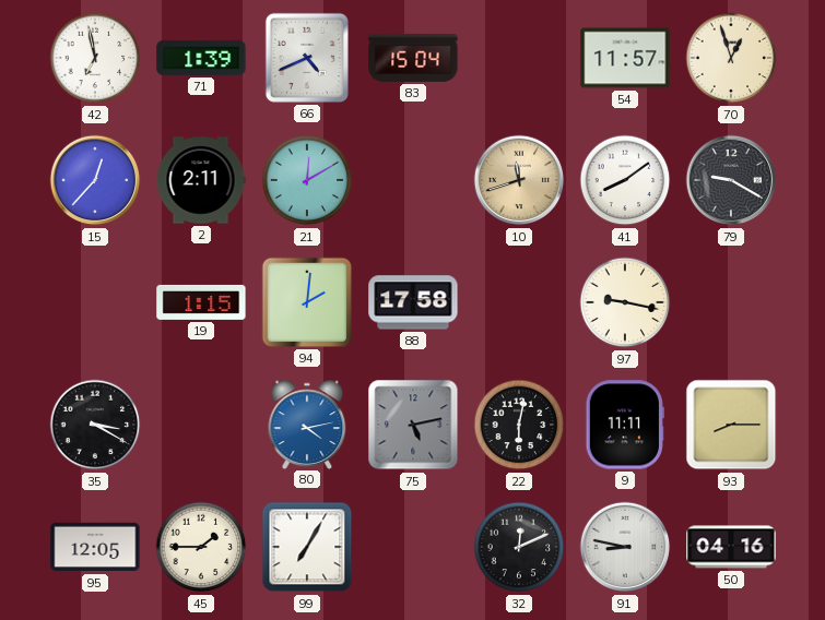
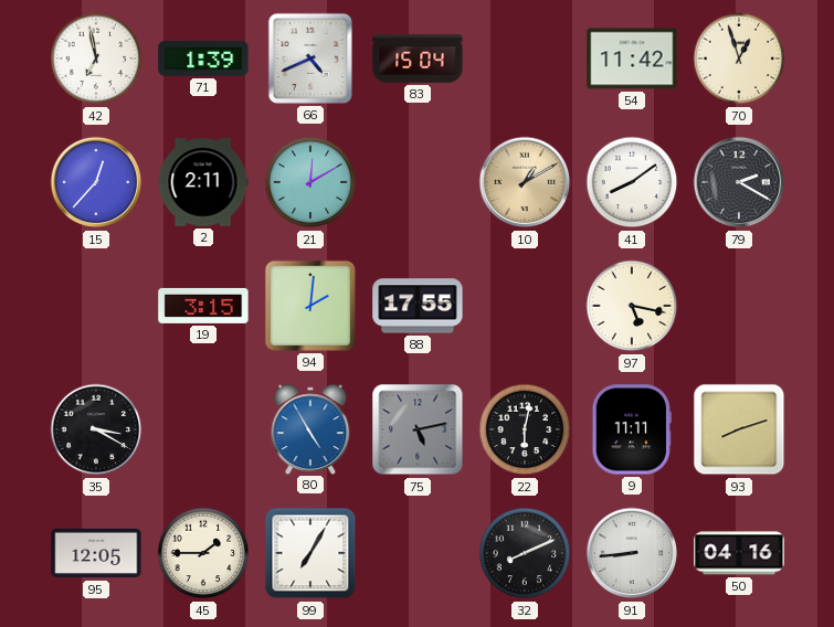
54: 11:57 -> 11:42 (632, 59)
10: 11:42 -> 1:10 (525, 182)
79: 9:20 -> 2:20 (739, 182)
19: 1:15 -> 3:15 (203, 306)
88: 17:58 -> 17:55 (418, 306)
97: 9:17 -> 5:17 (632, 306)
80: 4:13 -> 4:55 (310, 428)
93: 8:15 -> 8:12 (739, 429)
32: 12:11 -> 8:11 (525, 553)
91: 8:47 -> 8:44 (632, 553)
